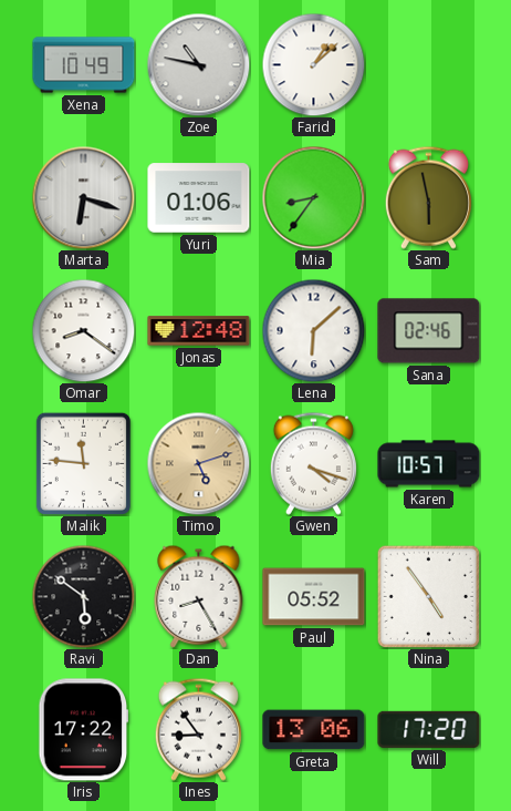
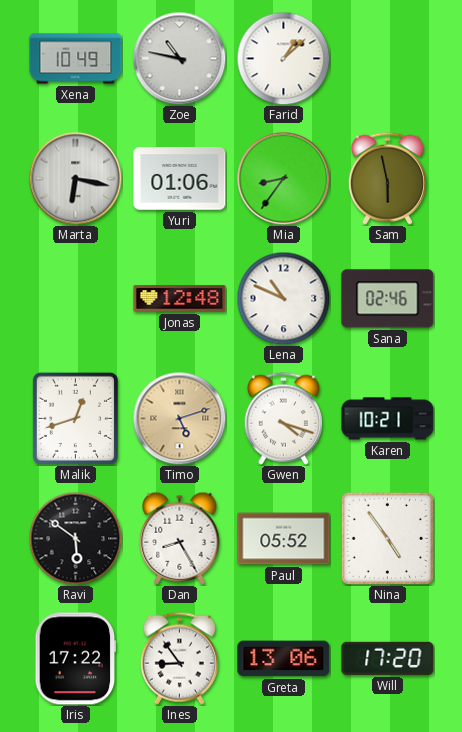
Marta: 6:18 -> 6:17 (75, 178)
Omar: 8:21 -> none (83, 330)
Lena: 6:08 -> 10:49 (283, 298)
Malik: 11:46 -> 12:42 (75, 418)
Karen: 10:57 -> 10:21 (388, 419)
